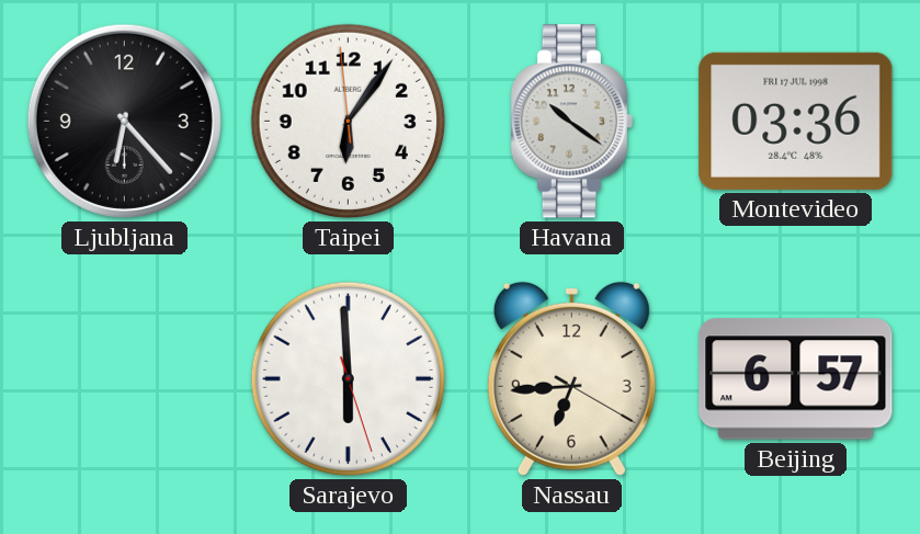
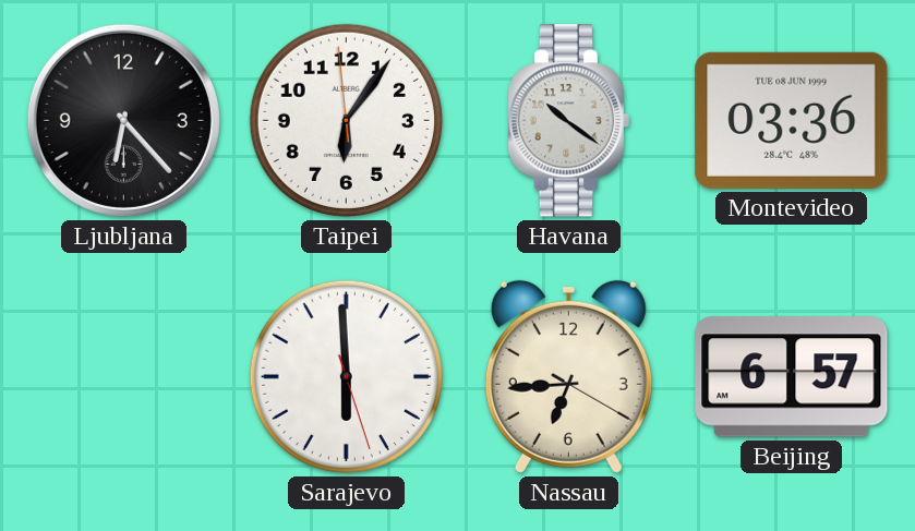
Montevideo date: FRI 17 JUL 1998 -> TUE 08 JUN 1999 (792, 120)
